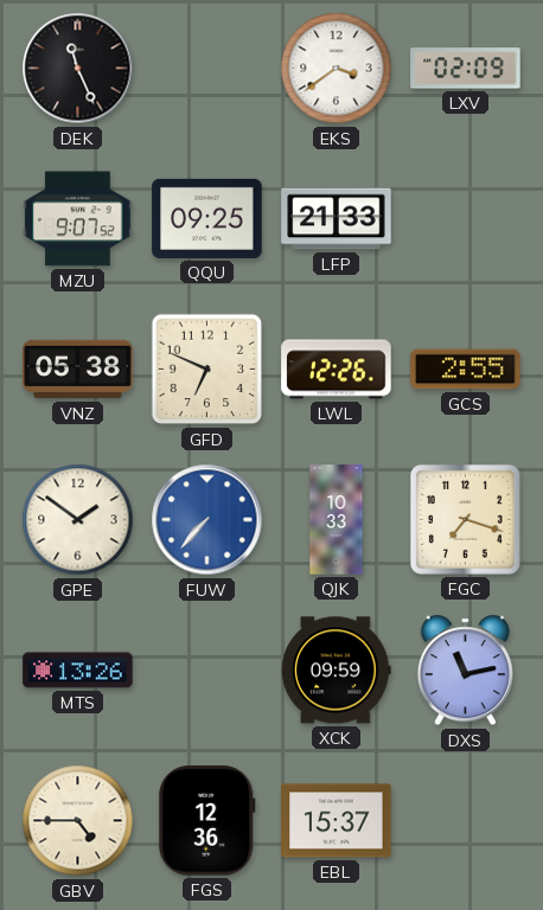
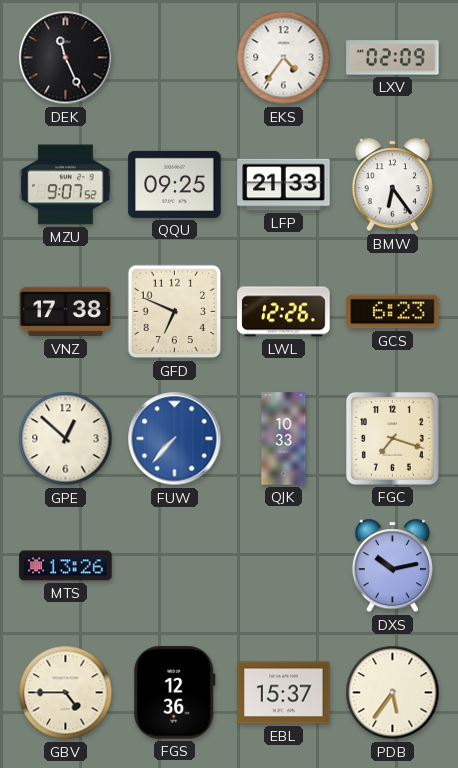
EKS: 3:39 -> 4:36 (284, 58)
BMW: none -> 6:24 (392, 185)
VNZ: 05:38 -> 17:38 (66, 312)
GCS: 2:55 -> 6:23 (393, 312)
GPE: 1:51 -> 12:52 (66, 439)
XCK: 09:59 -> none (336, 671)
DXS: 11:13 -> 10:13 (392, 566)
PDB: none -> 5:36 (393, 693)
